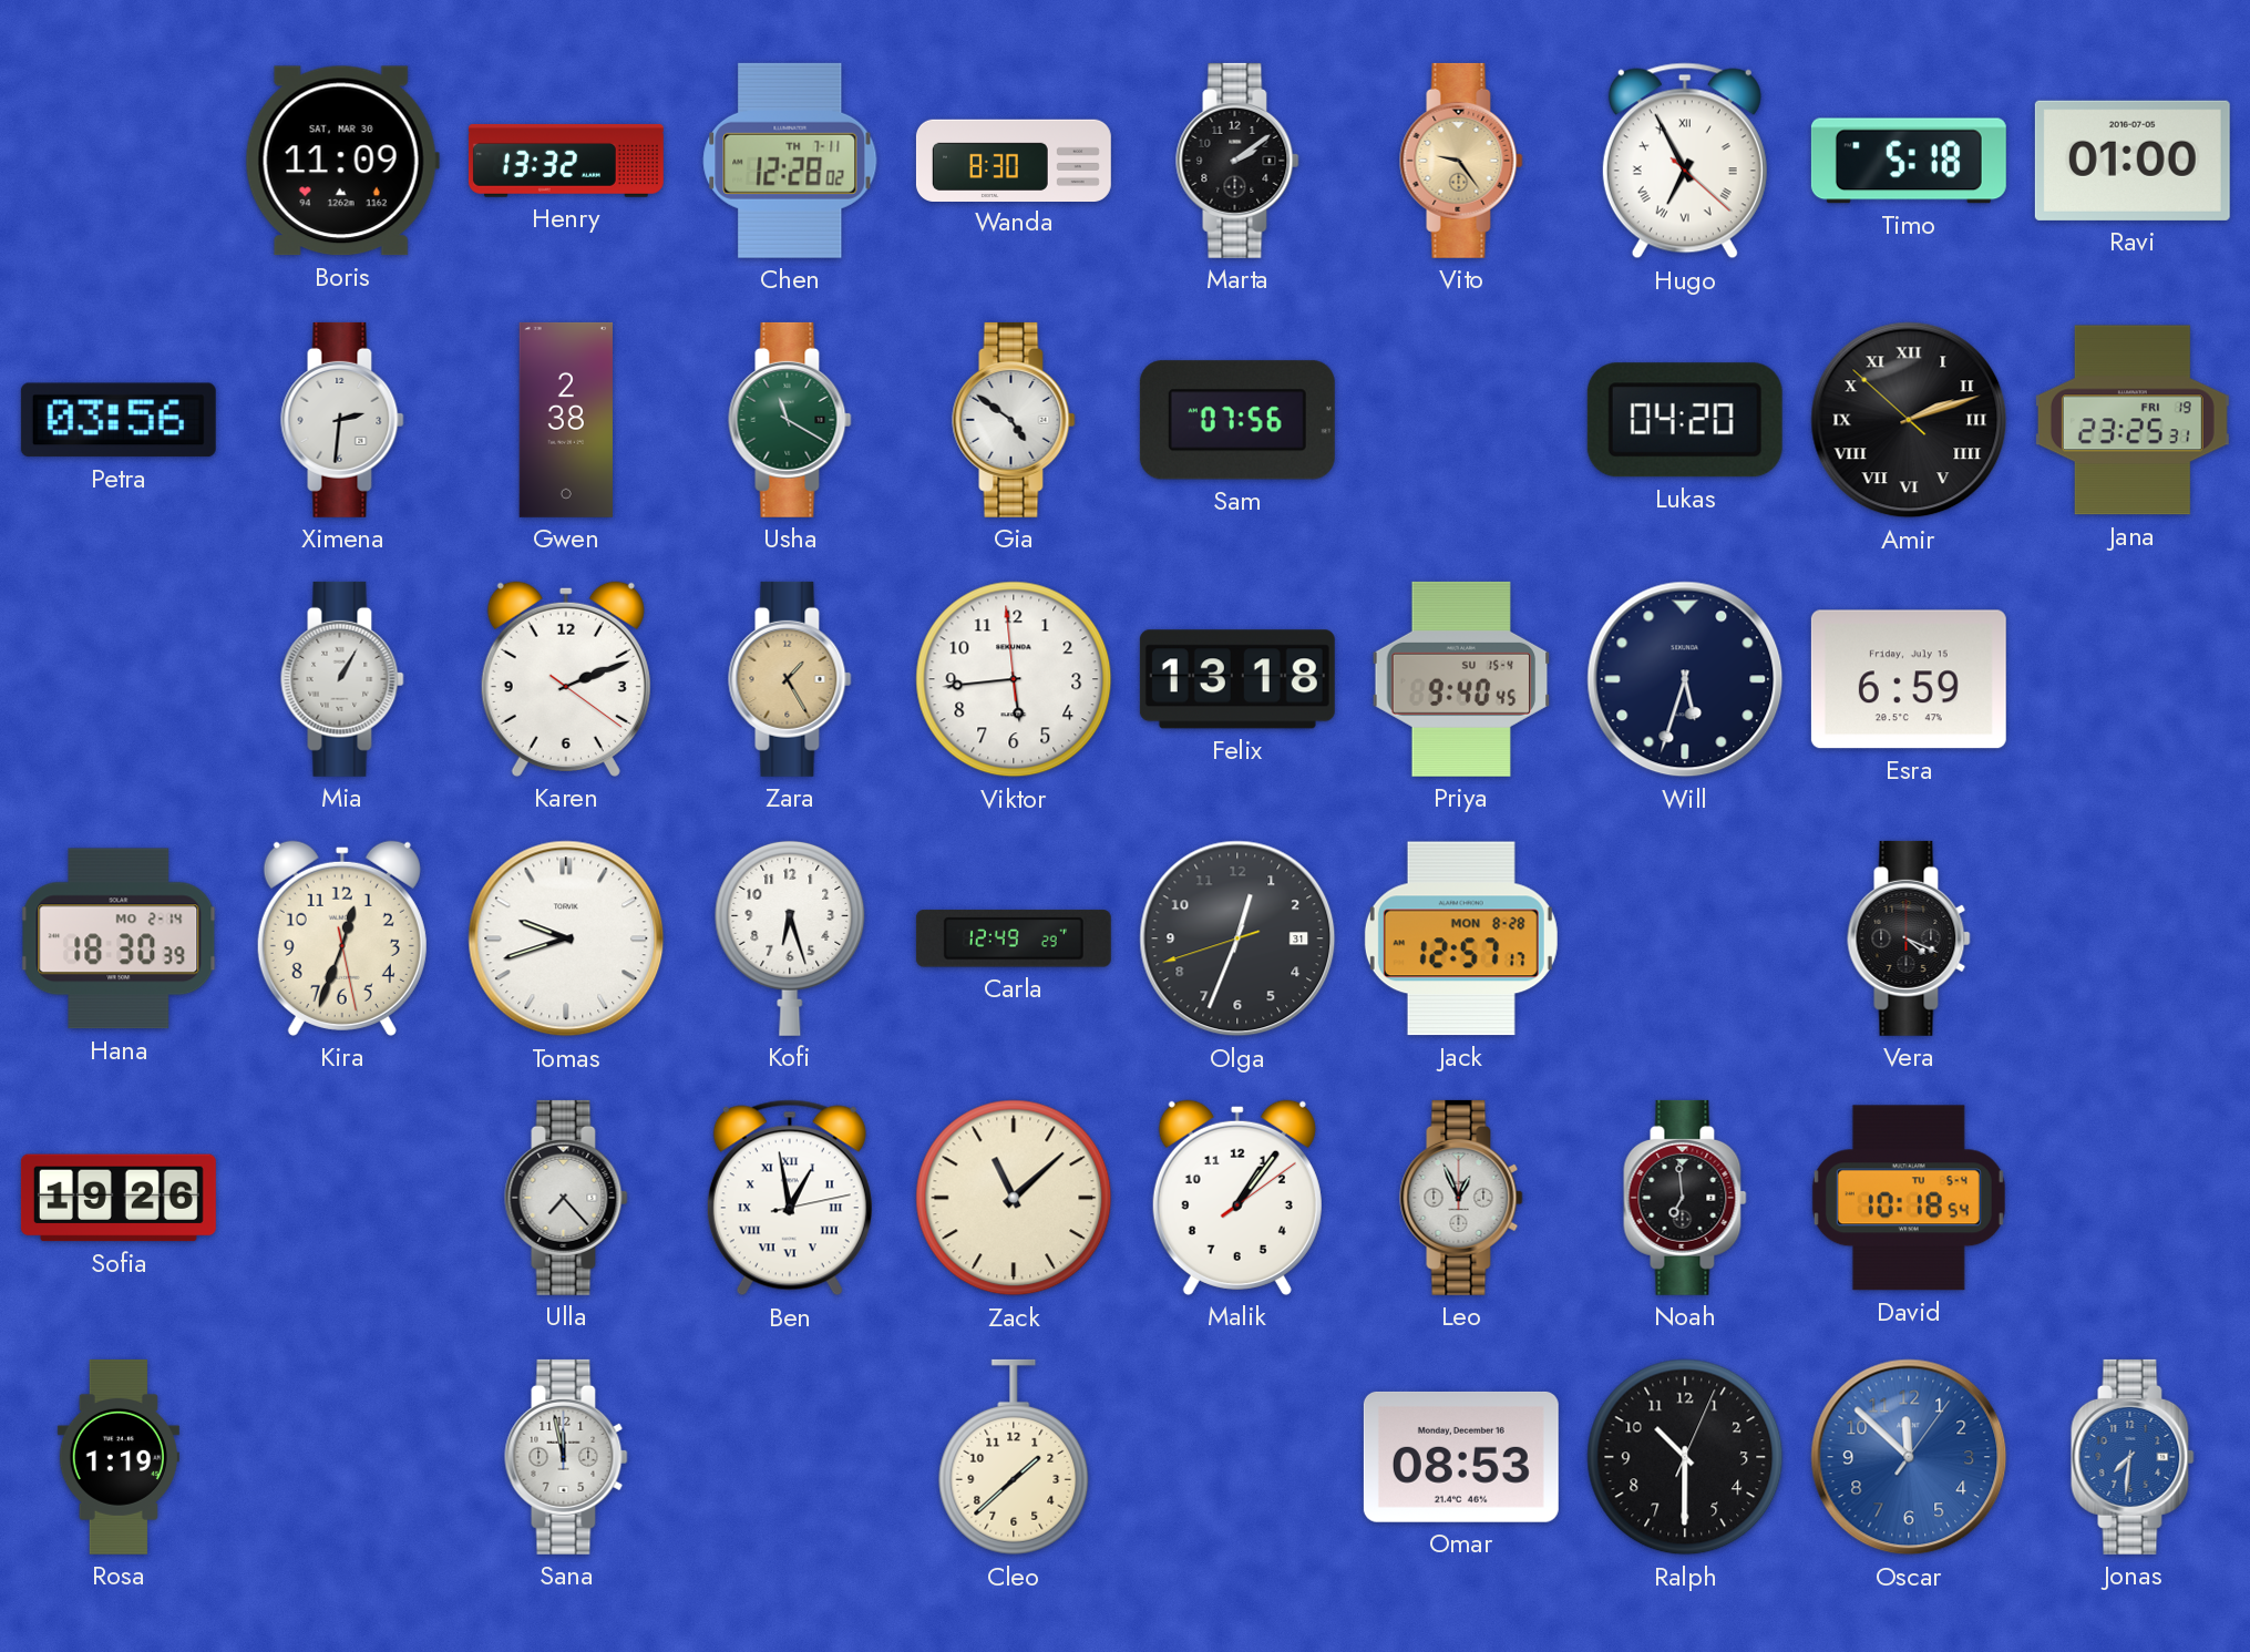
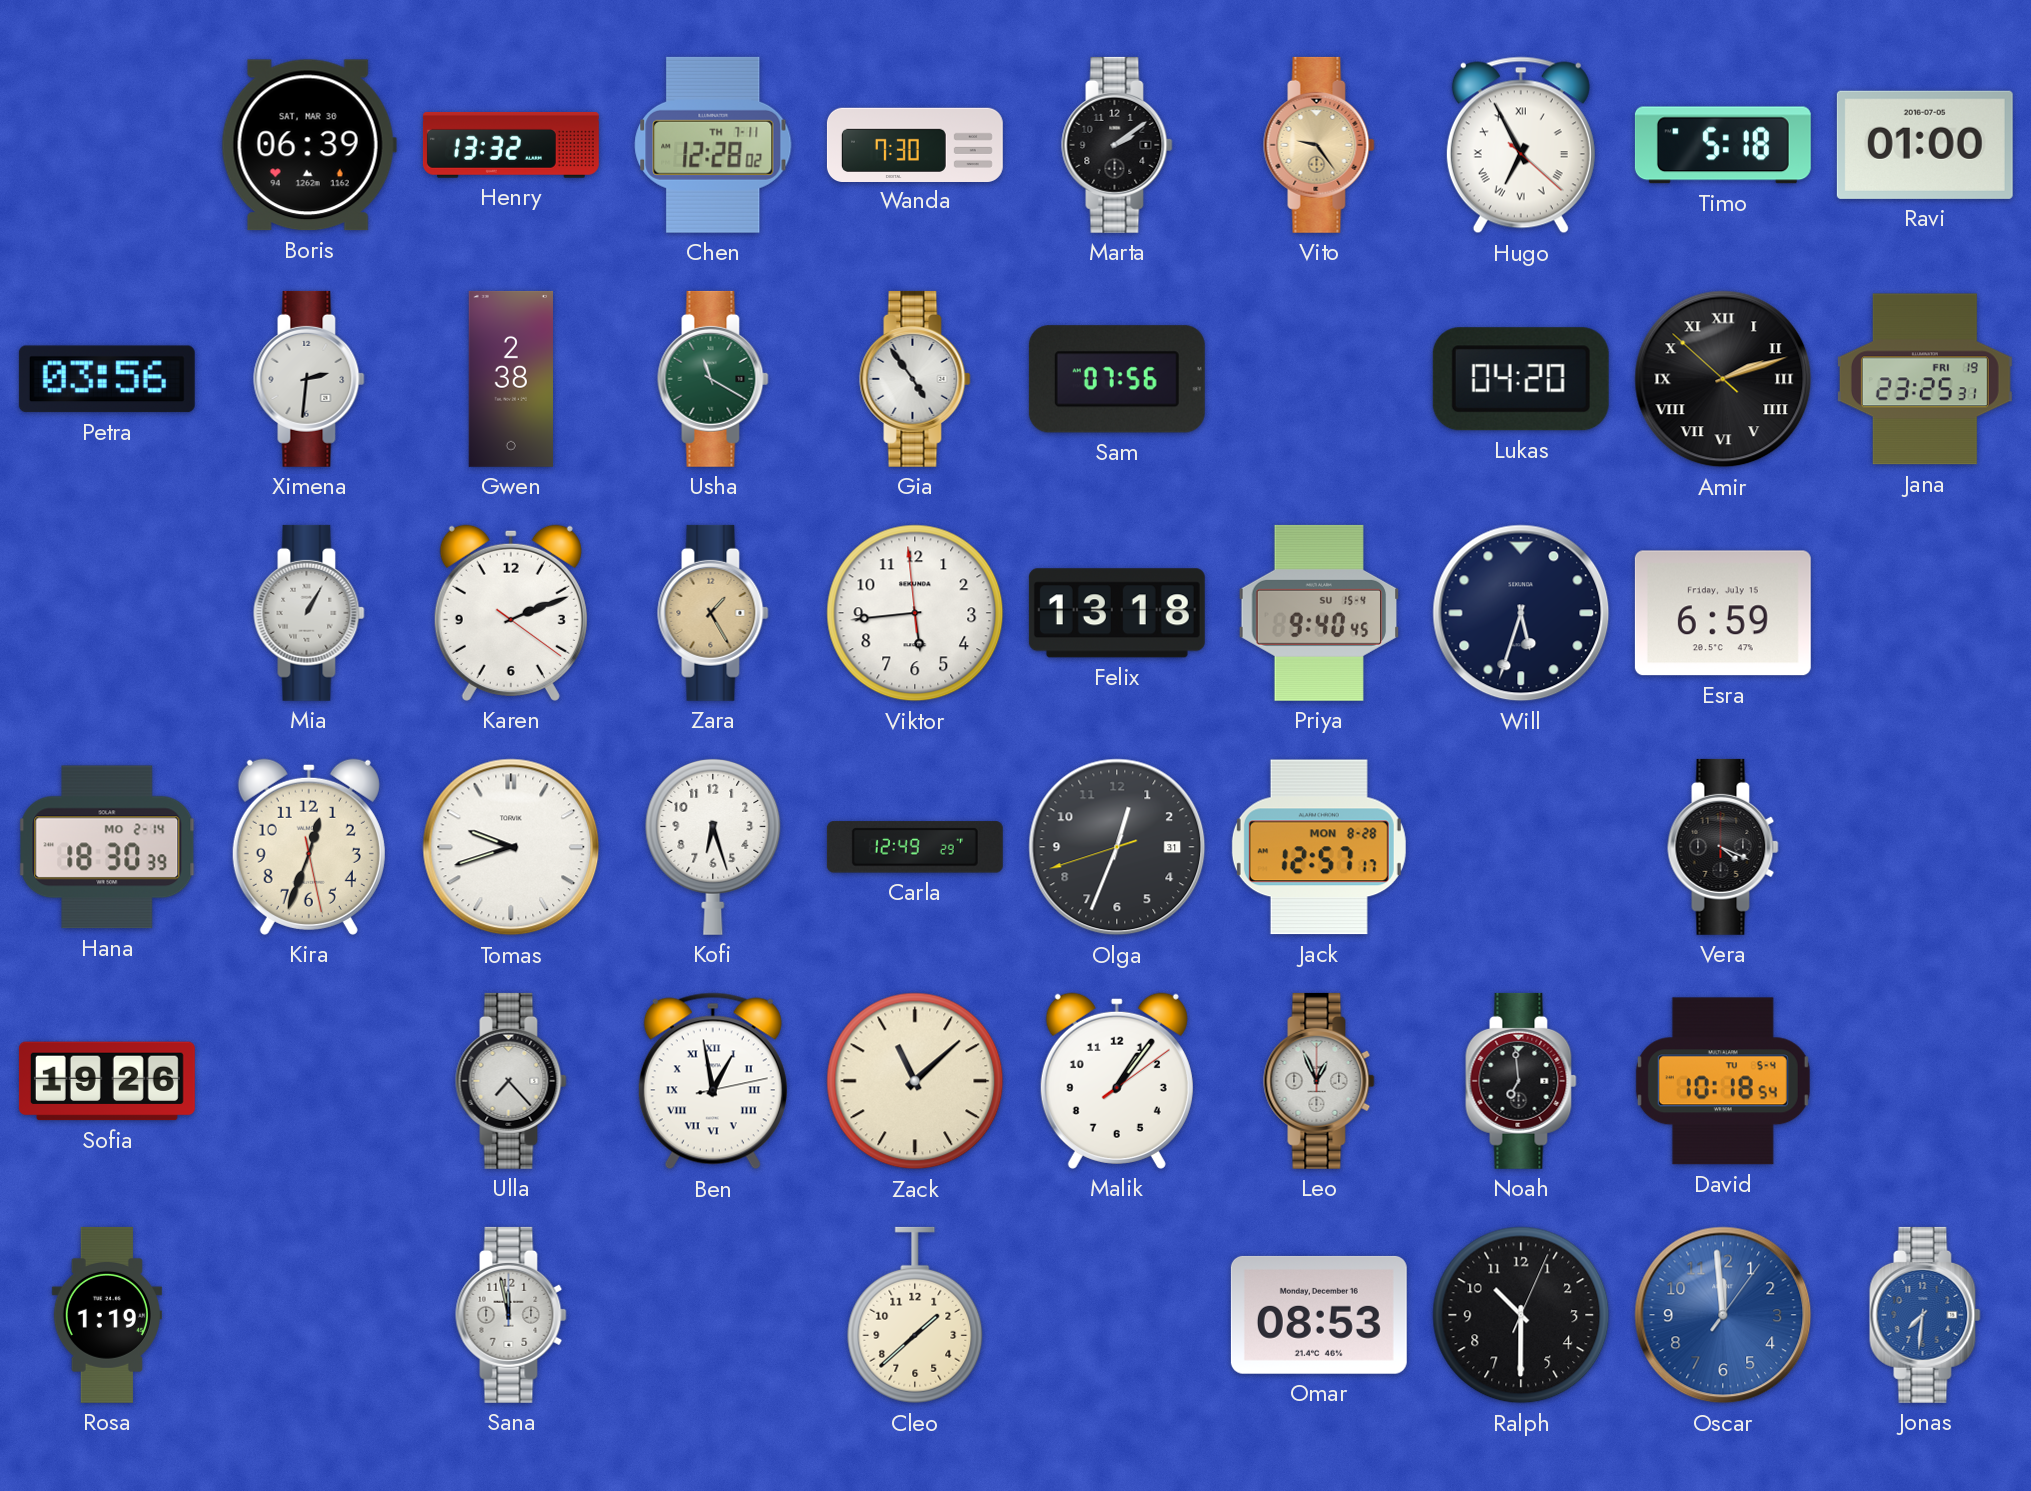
Boris: 11:09 -> 06:39 (309, 145)
Wanda: 8:30 -> 7:30 (915, 144)
Gia: 4:51 -> 4:54 (915, 379)
Oscar: 11:52 -> 11:59 (1723, 1315)
